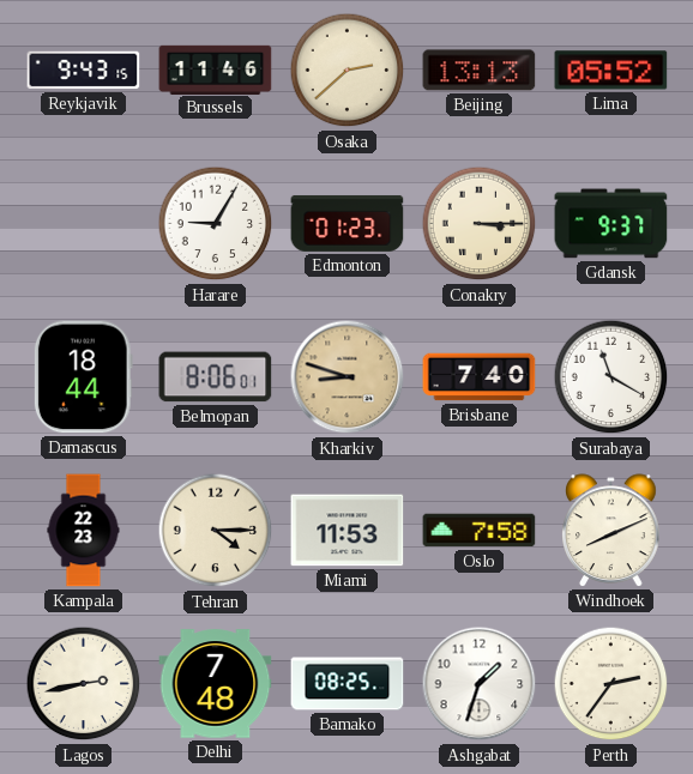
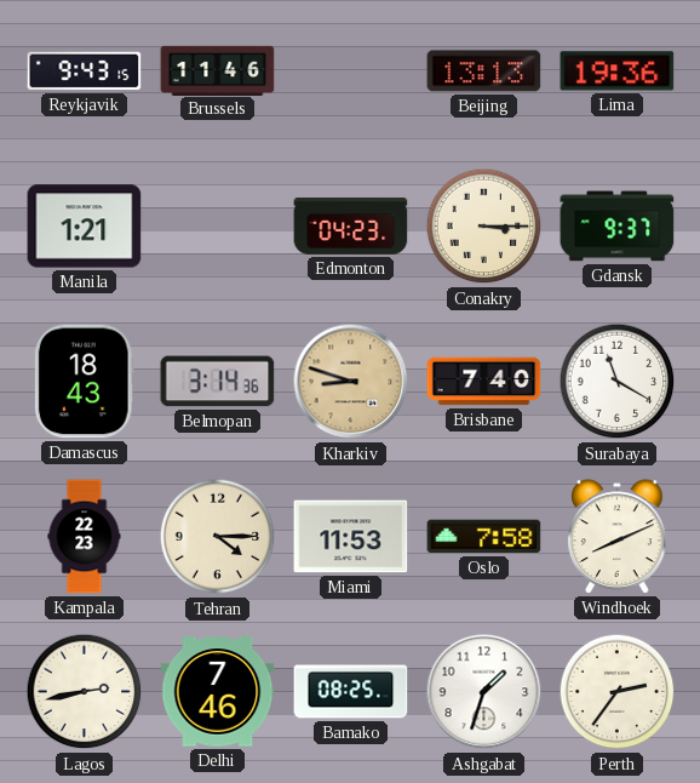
Osaka: 2:38 -> none (348, 71)
Lima: 05:52 -> 19:36 (618, 72)
Manila: none -> 1:21 (85, 227)
Harare: 9:05 -> none (216, 224)
Edmonton: 01:23 -> 04:23 (351, 225)
Damascus: 18:44 -> 18:43 (84, 382)
Belmopan: 8:06 -> 3:14 (218, 382)
Delhi: 7:48 -> 7:46 (218, 692)
